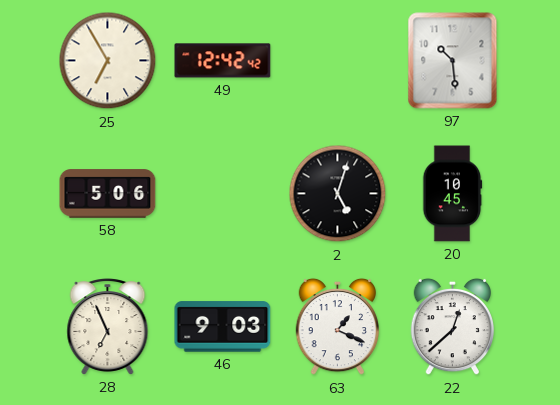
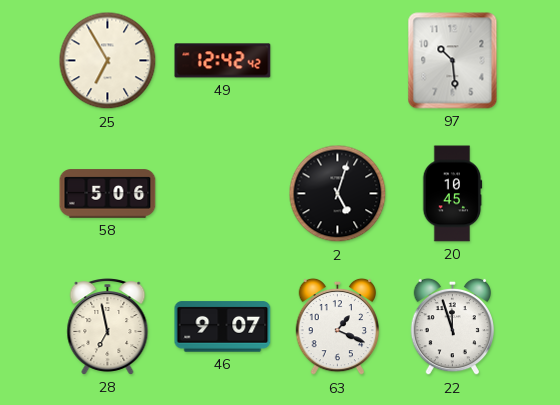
28: 6:56 -> 6:58 (108, 327)
46: 9:03 -> 9:07 (223, 327)
22: 12:38 -> 11:57 (452, 327)
